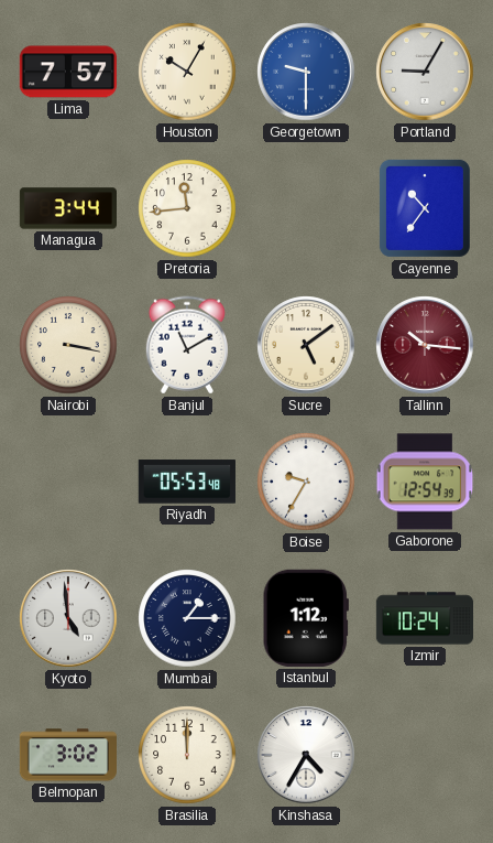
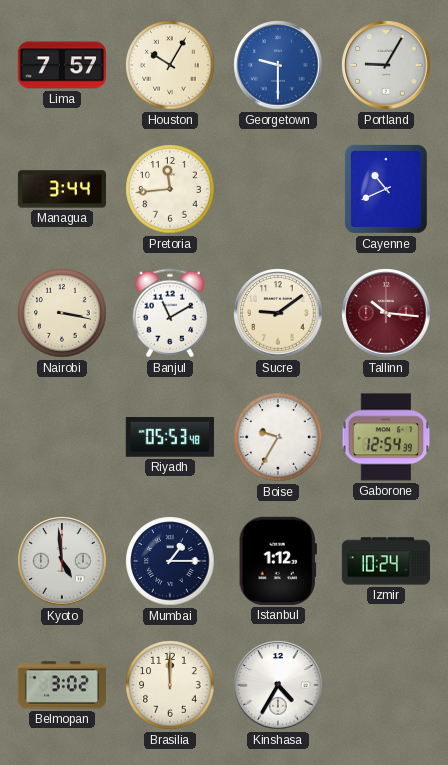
Cayenne: 10:36 -> 10:41 (386, 189)
Sucre: 5:09 -> 9:09 (278, 313)
